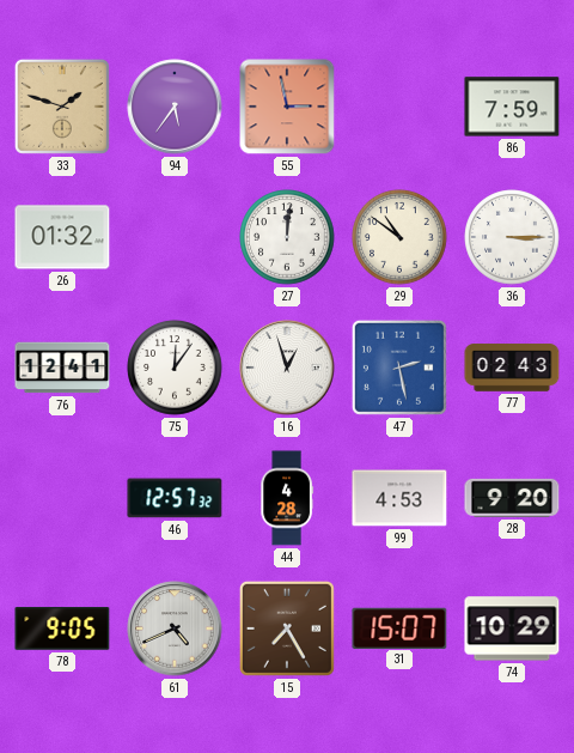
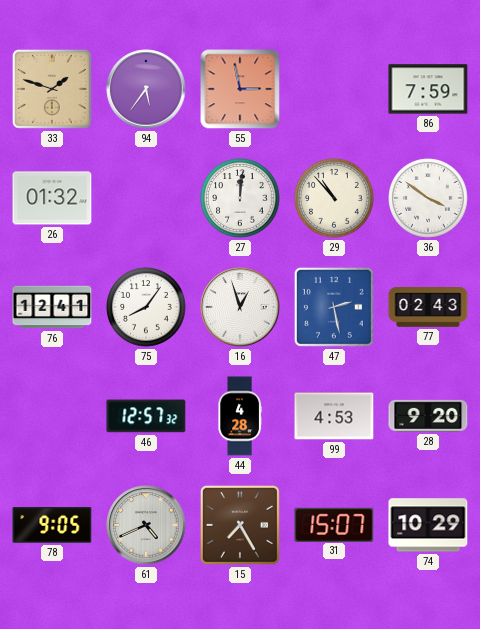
29: 10:51 -> 10:53 (334, 198)
36: 3:15 -> 3:51 (428, 198)
75: 12:06 -> 8:06 (146, 307)
